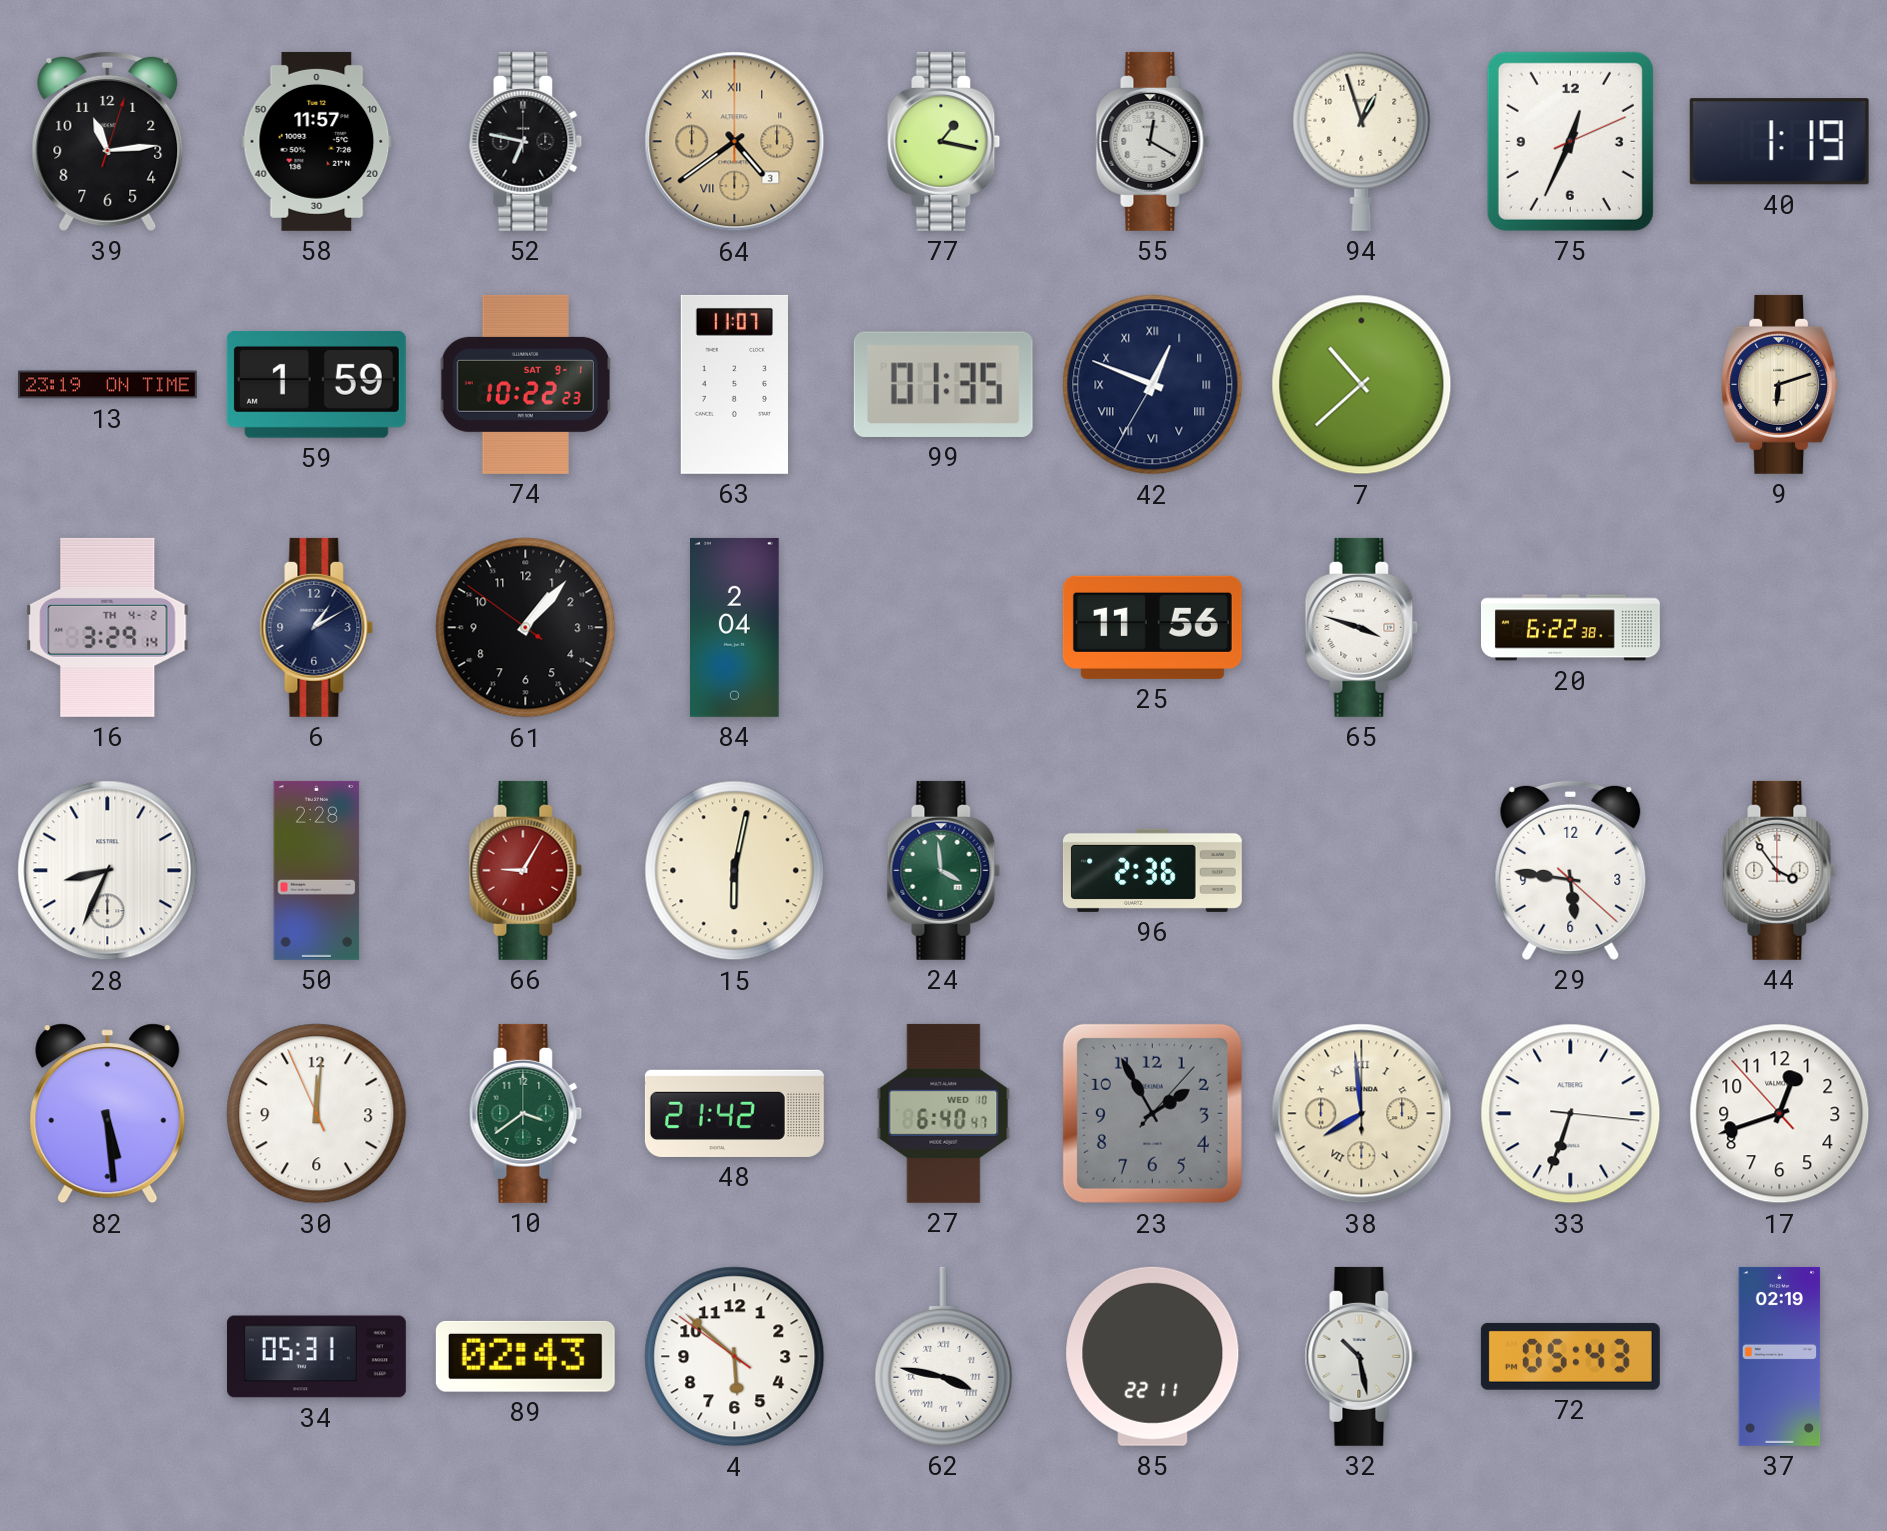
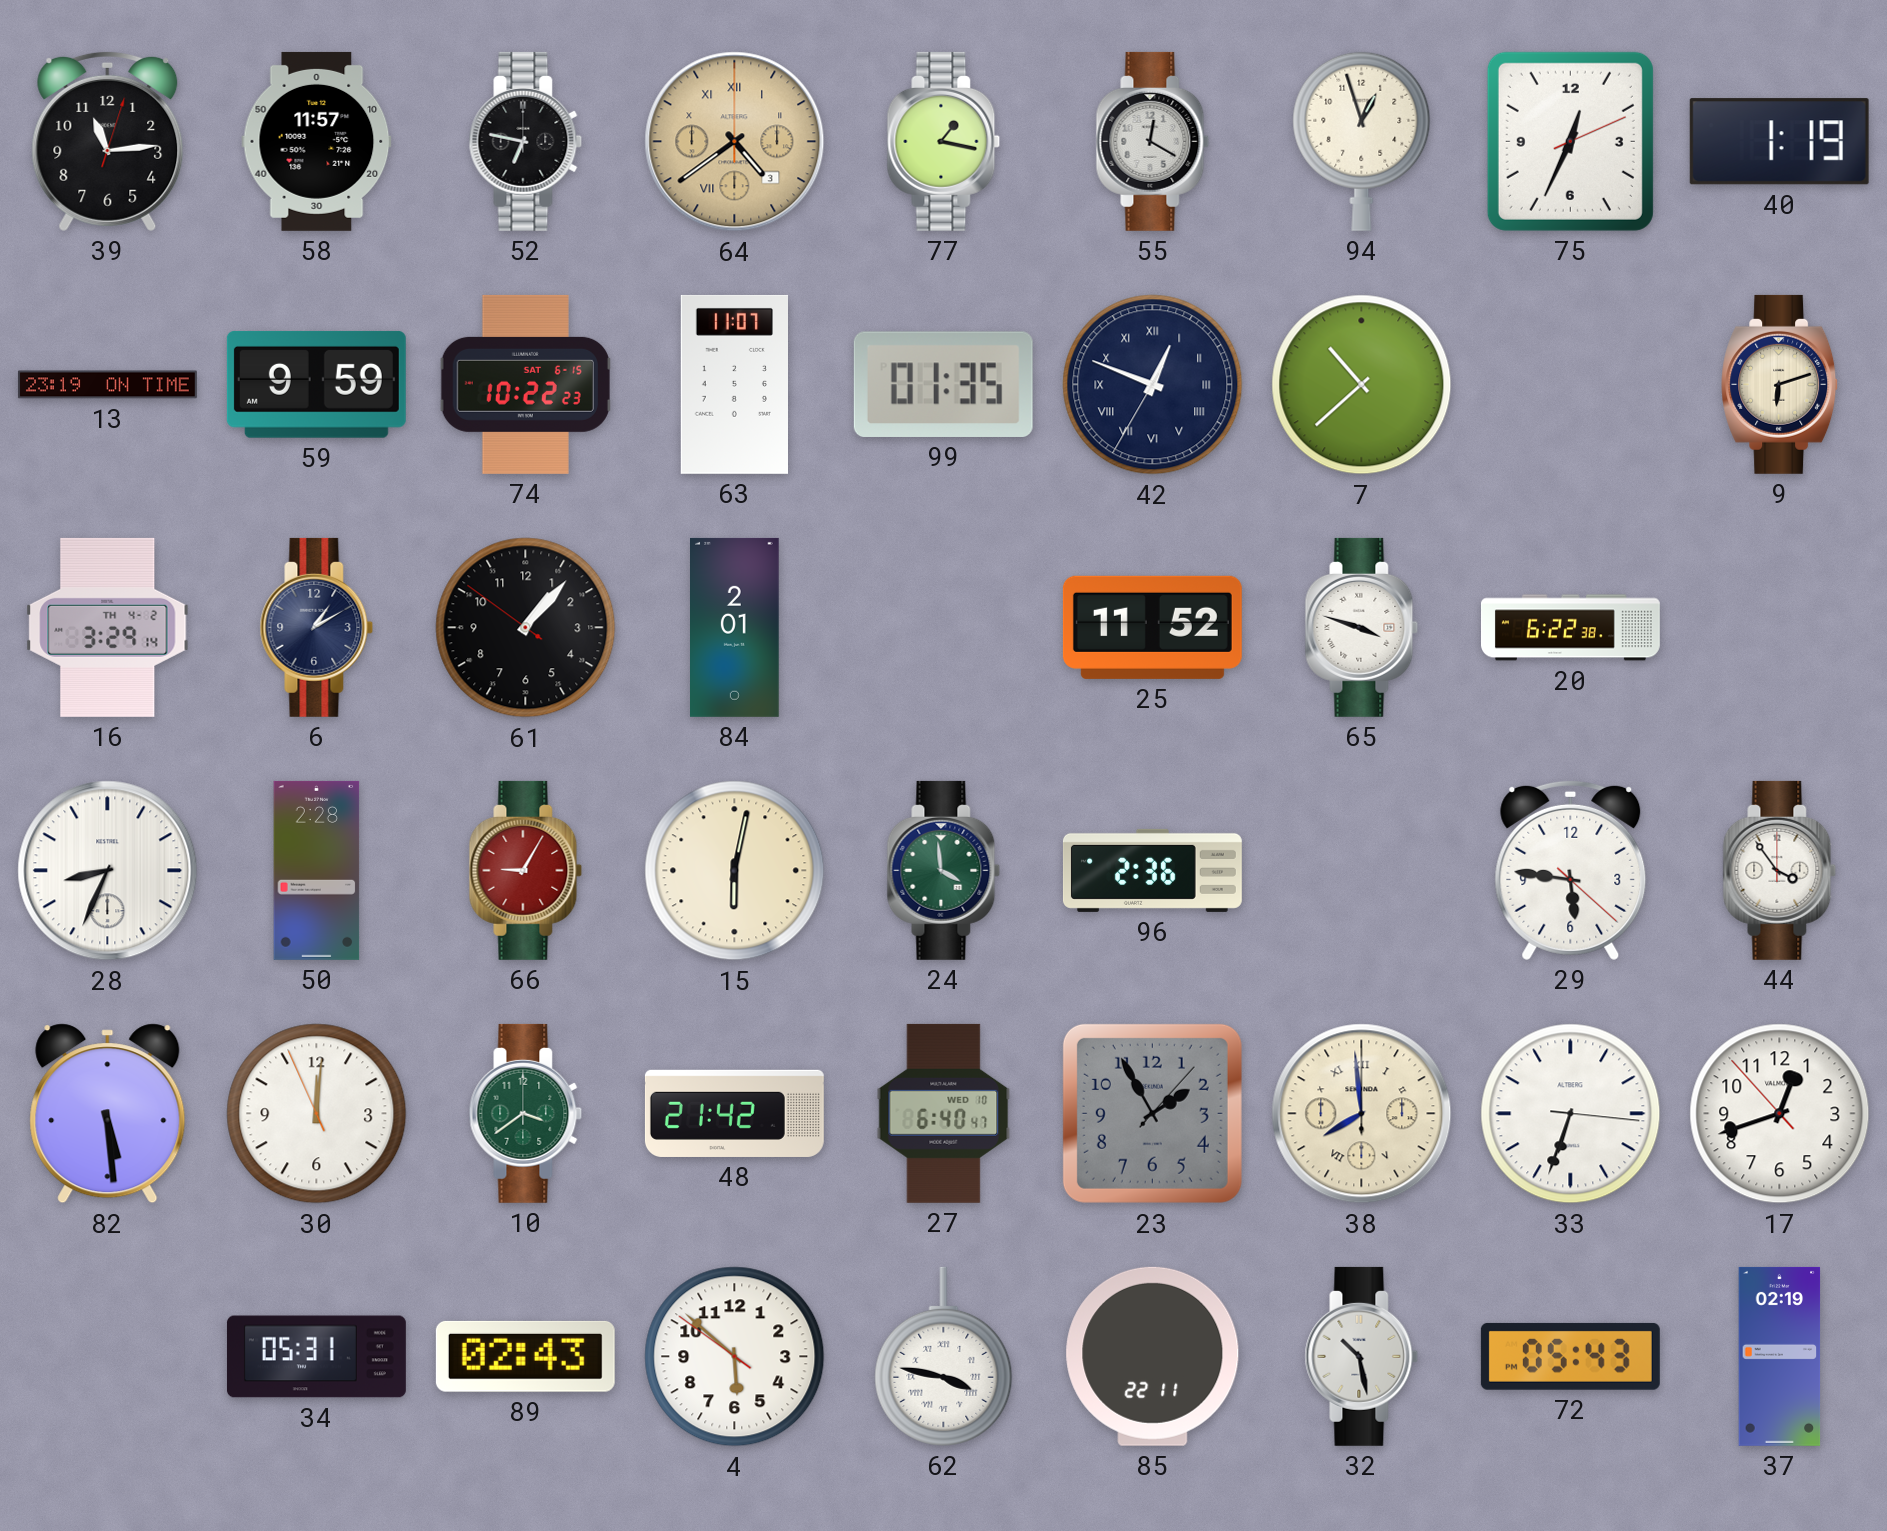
59: 1:59 -> 9:59 (316, 384)
74 date: SAT 9-1 -> SAT 6-15 (525, 384)
84: 2:04 -> 2:01 (735, 627)
25: 11:56 -> 11:52 (1152, 627)
